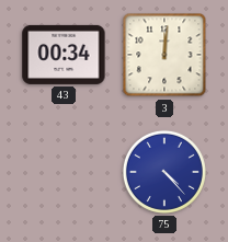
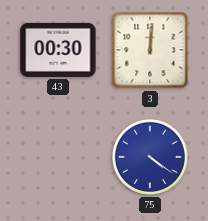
43: 00:34 -> 00:30 (58, 50)
75: 4:23 -> 4:21 (150, 157)
